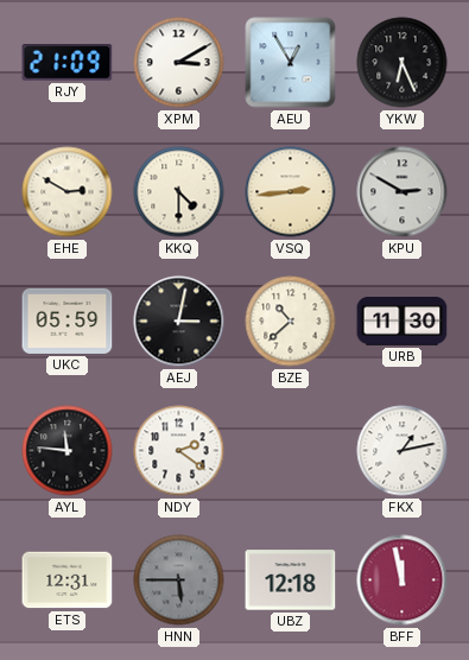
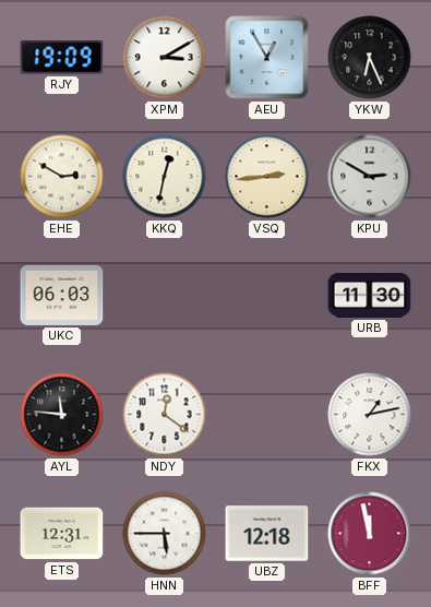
RJY: 21:09 -> 19:09 (62, 58)
KKQ: 4:30 -> 12:32 (165, 177)
UKC: 05:59 -> 06:03 (62, 295)
AEJ: 3:02 -> none (179, 322)
BZE: 10:38 -> none (291, 322)
NDY: 2:21 -> 12:21 (165, 415)
HNN dial: grey -> white (165, 534)
